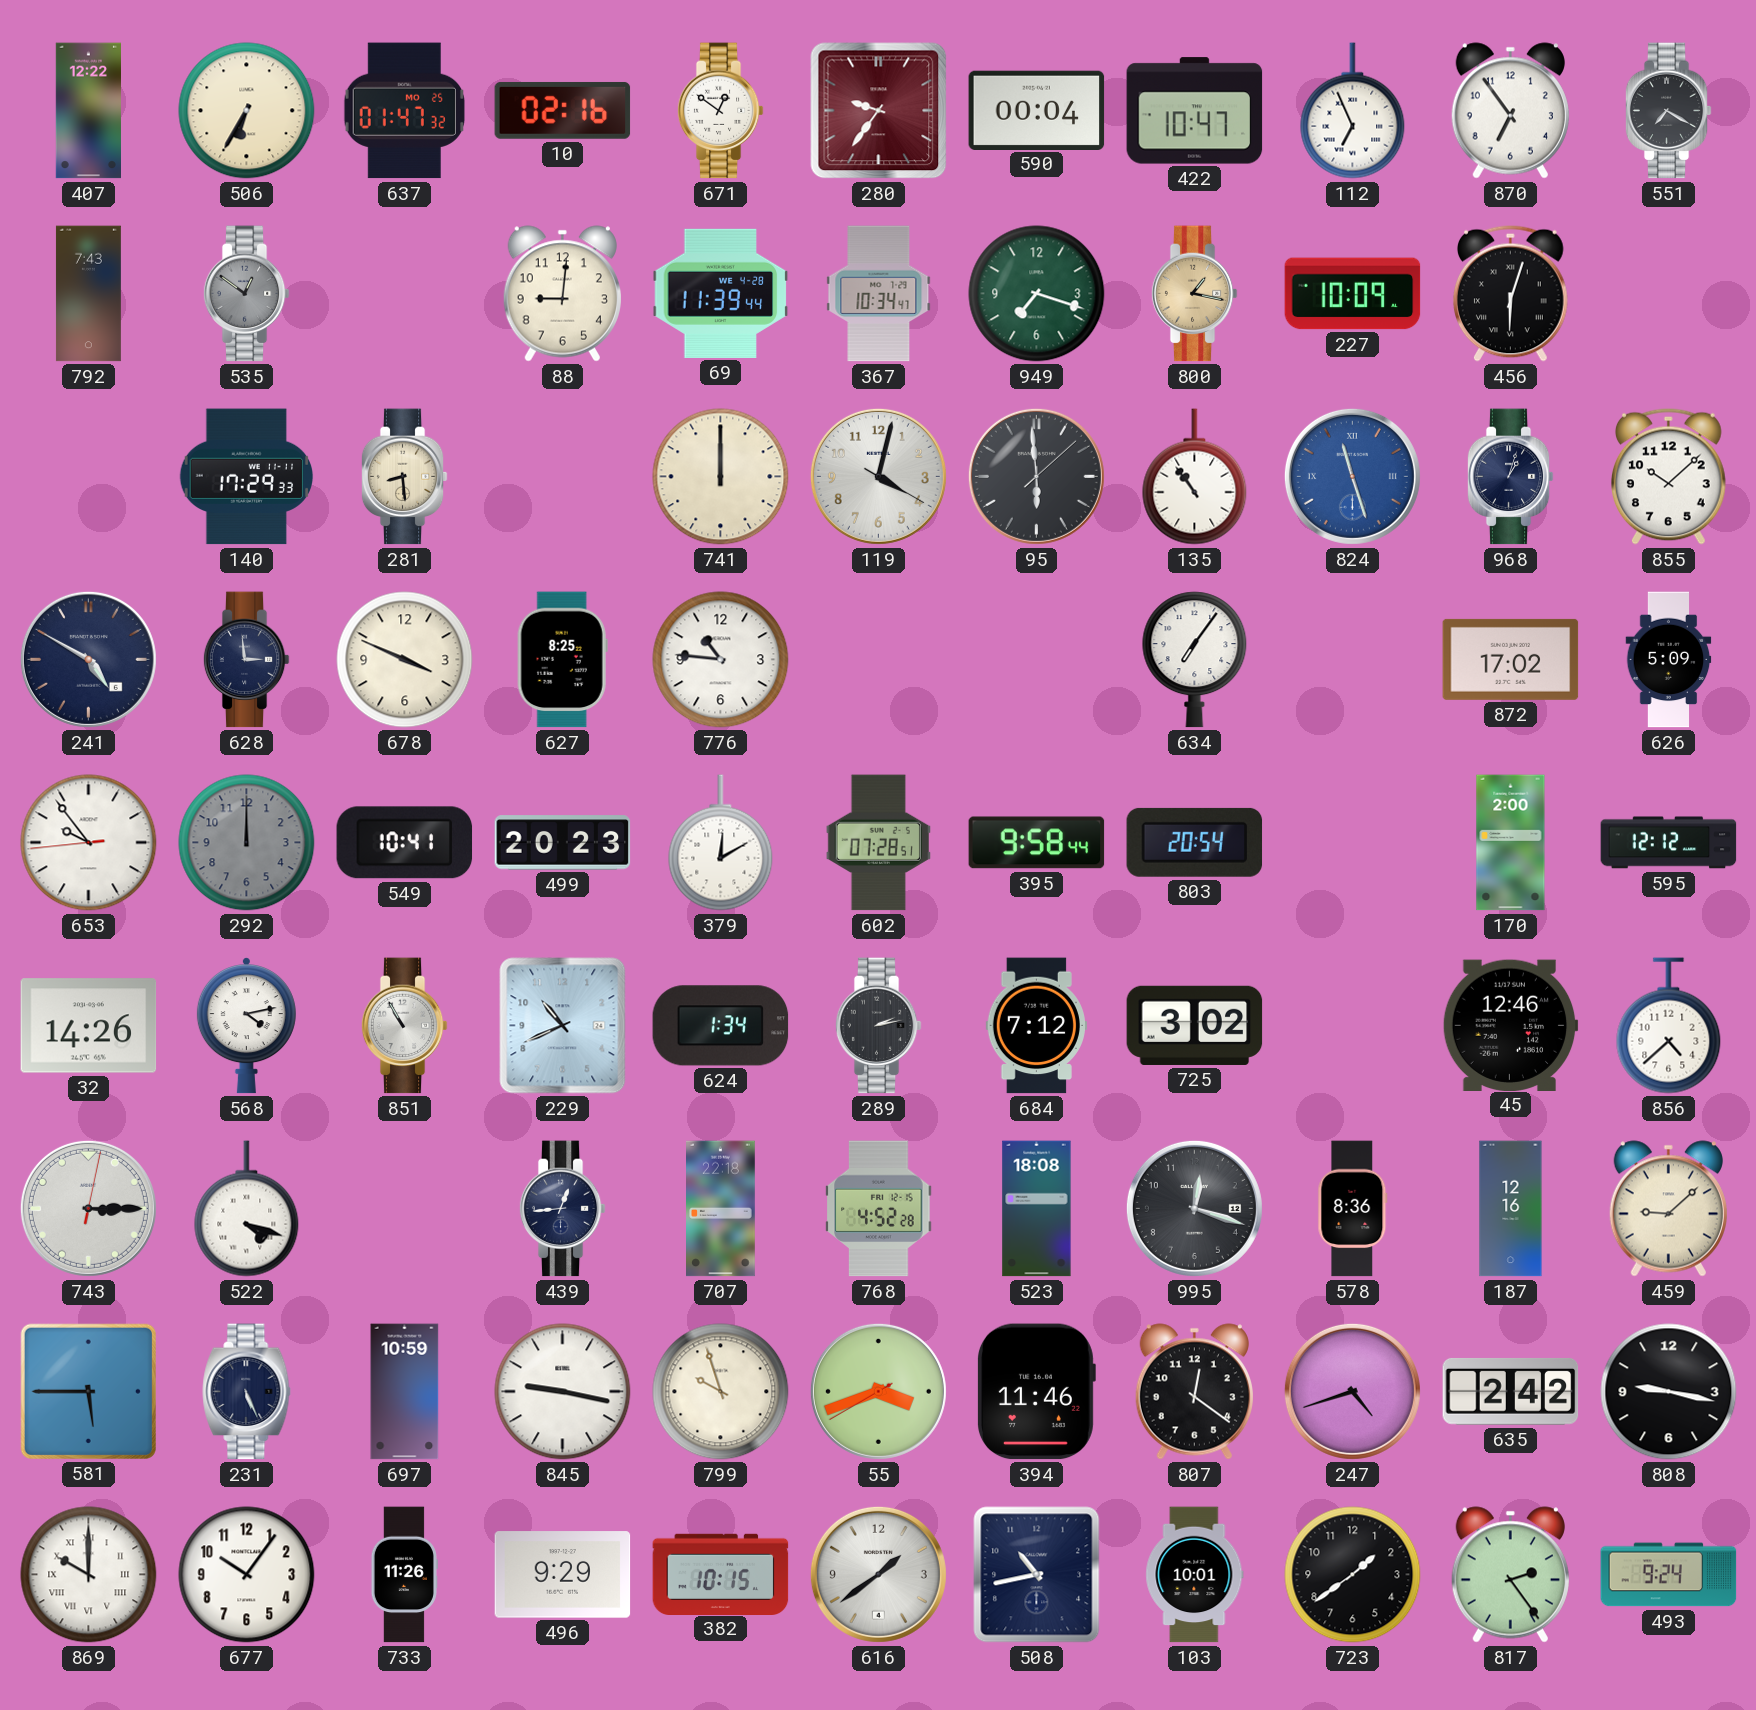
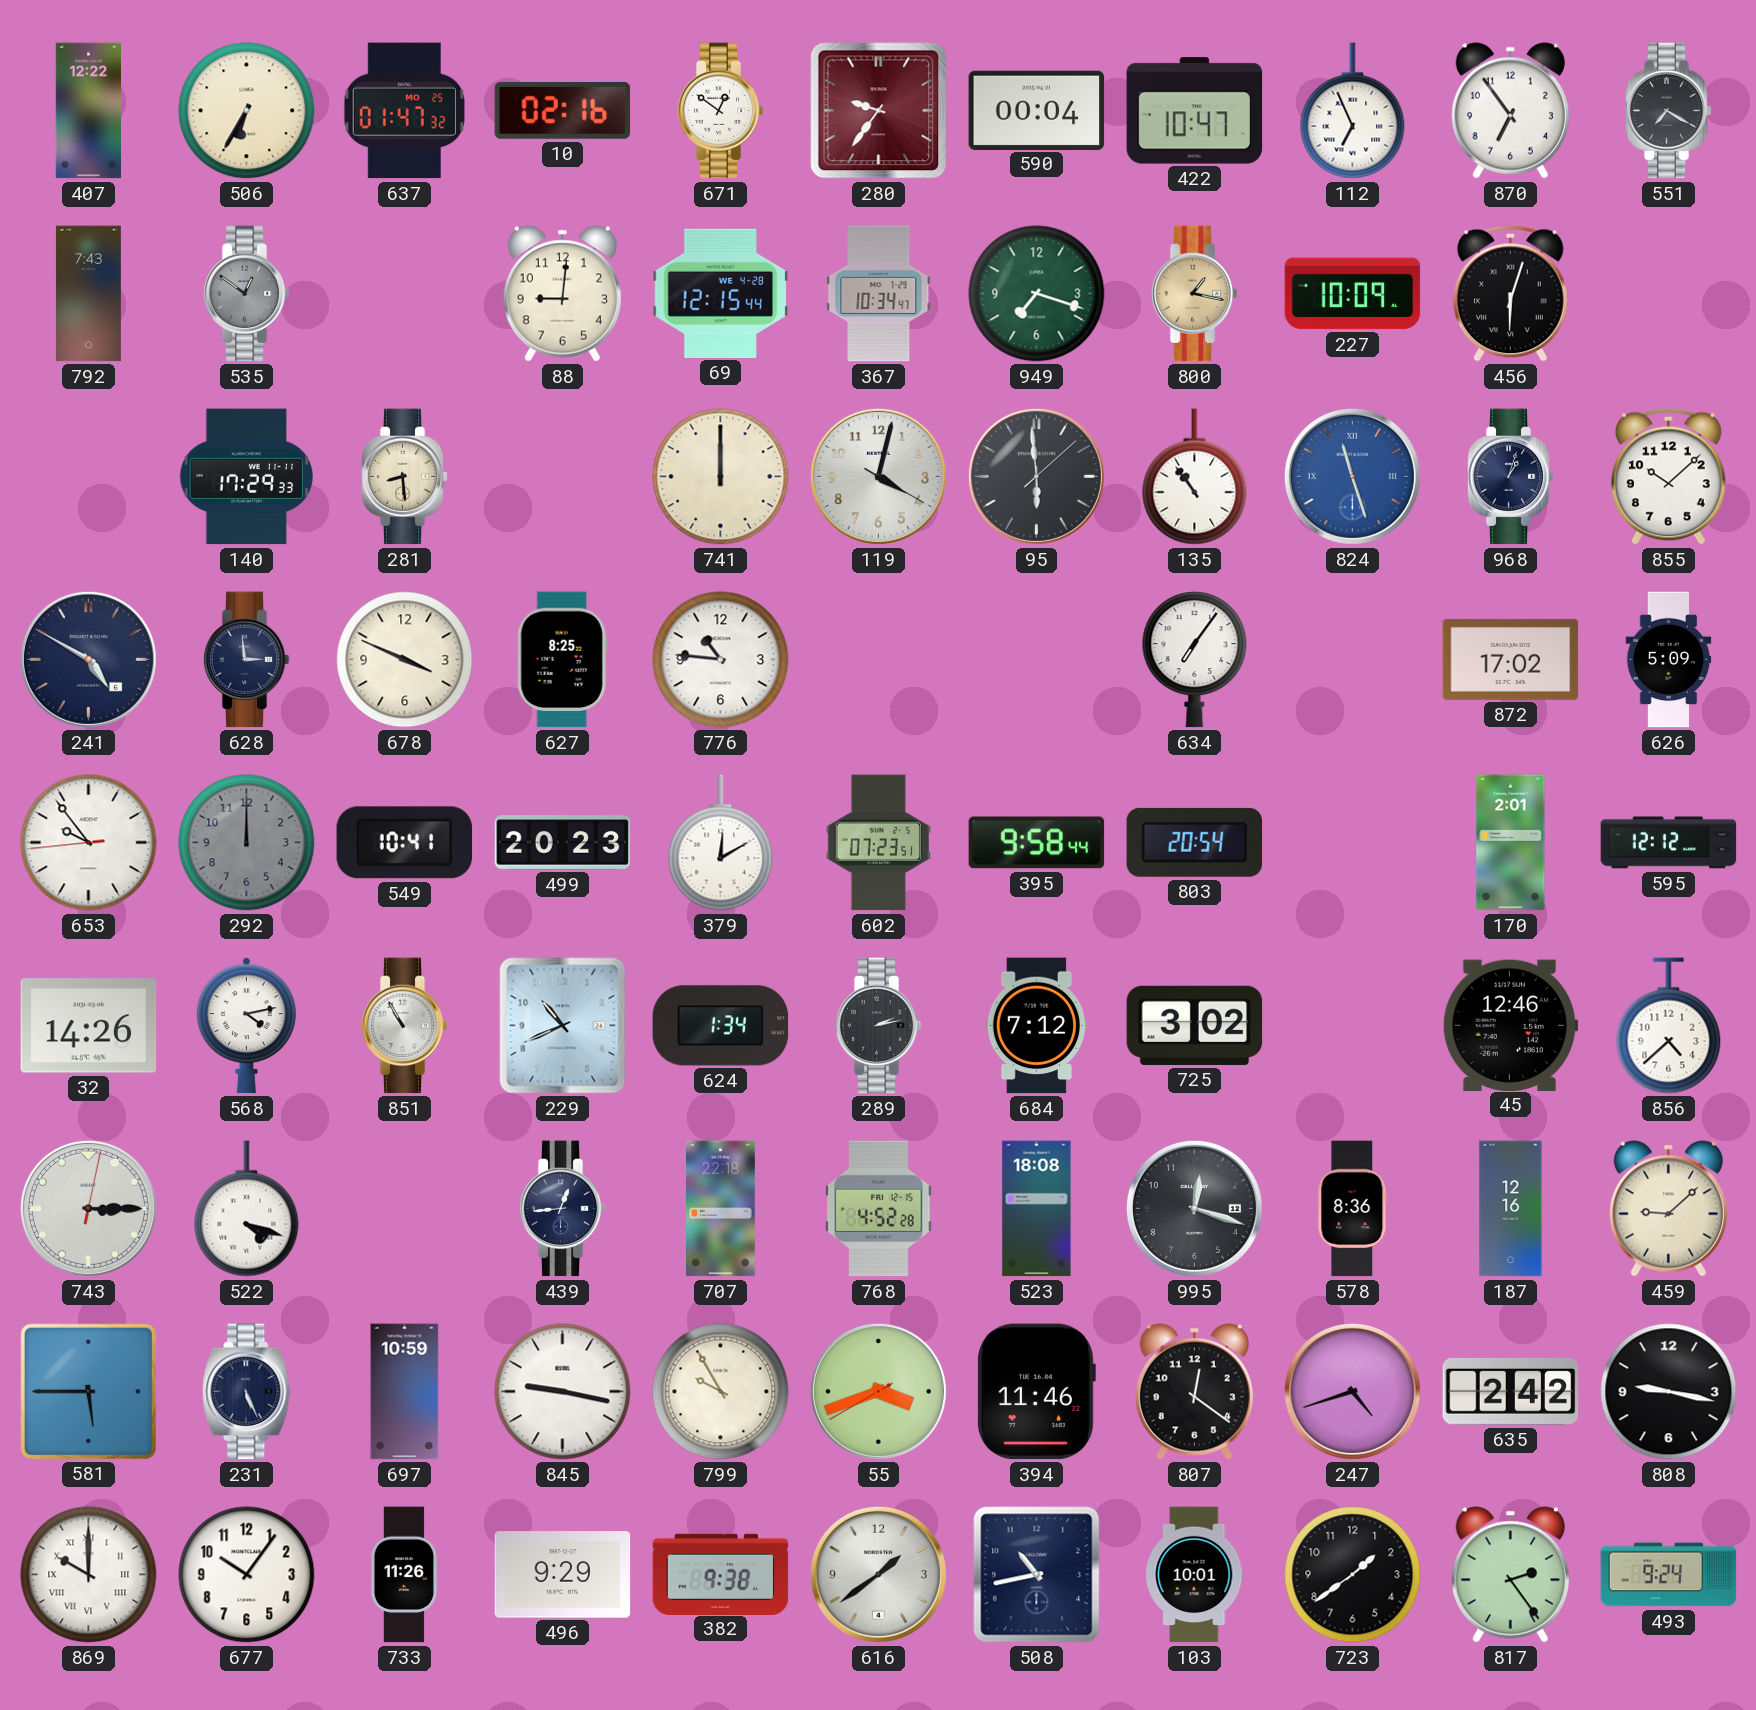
69: 11:39 -> 12:15 (721, 293)
602: 07:28 -> 07:23 (878, 843)
170: 2:00 -> 2:01 (1511, 843)
799: 9:57 -> 9:55 (721, 1392)
382: 10:15 -> 9:38 (721, 1574)
